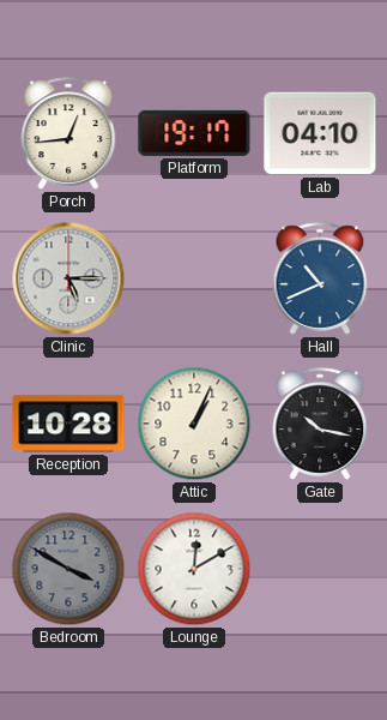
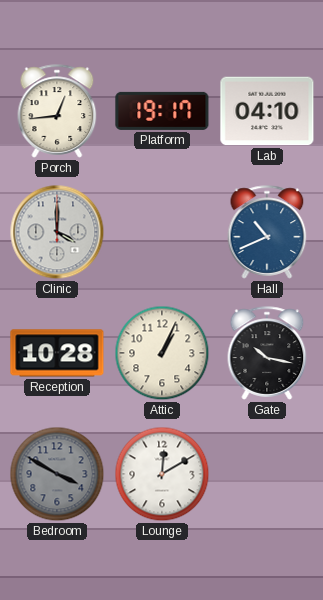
Clinic: 5:15 -> 4:00 (57, 232)
